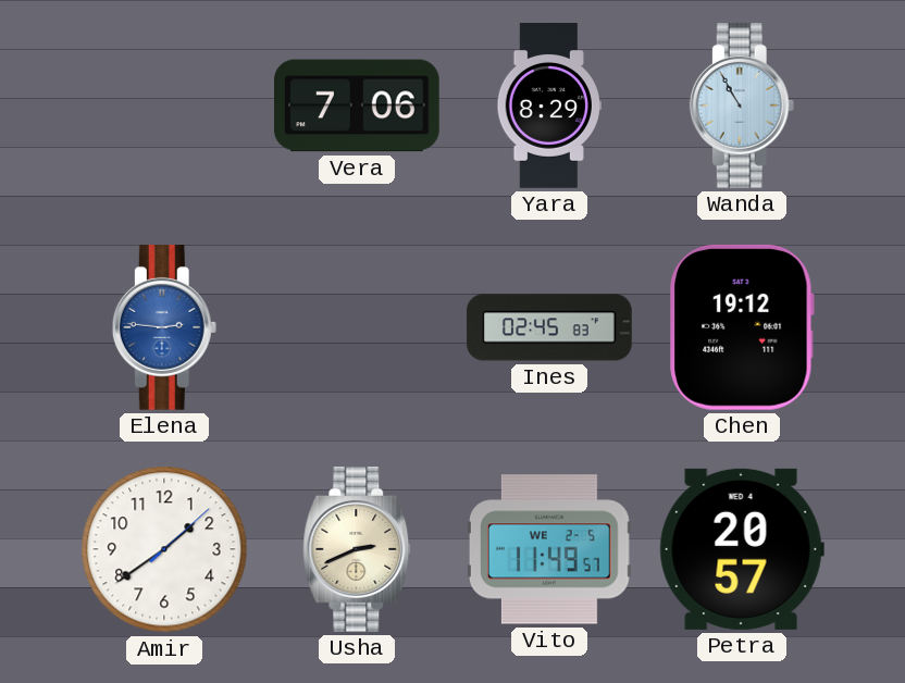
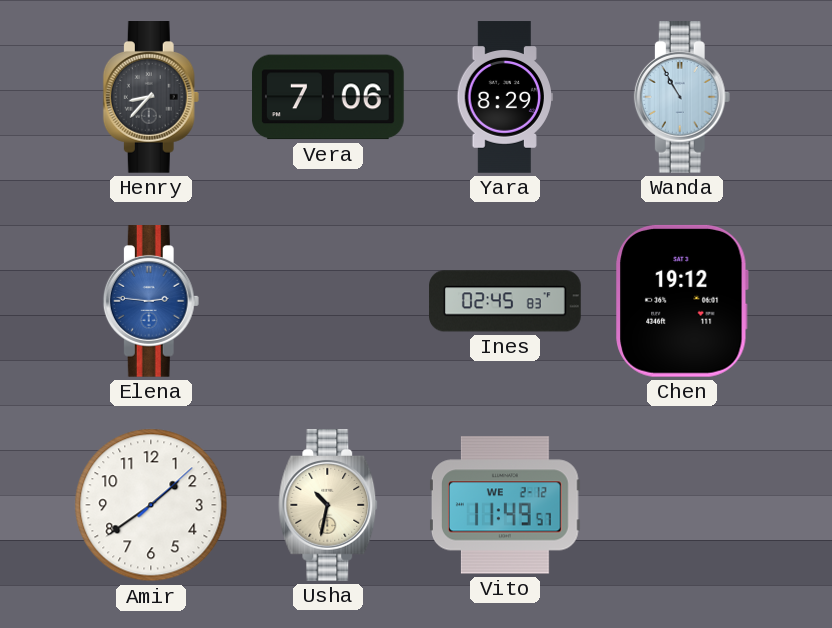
Henry: none -> 8:37 (151, 98)
Usha: 2:41 -> 10:32 (328, 506)
Vito date: WE 2-5 -> WE 2-12 (506, 505)
Petra: 20:57 -> none (742, 549)
